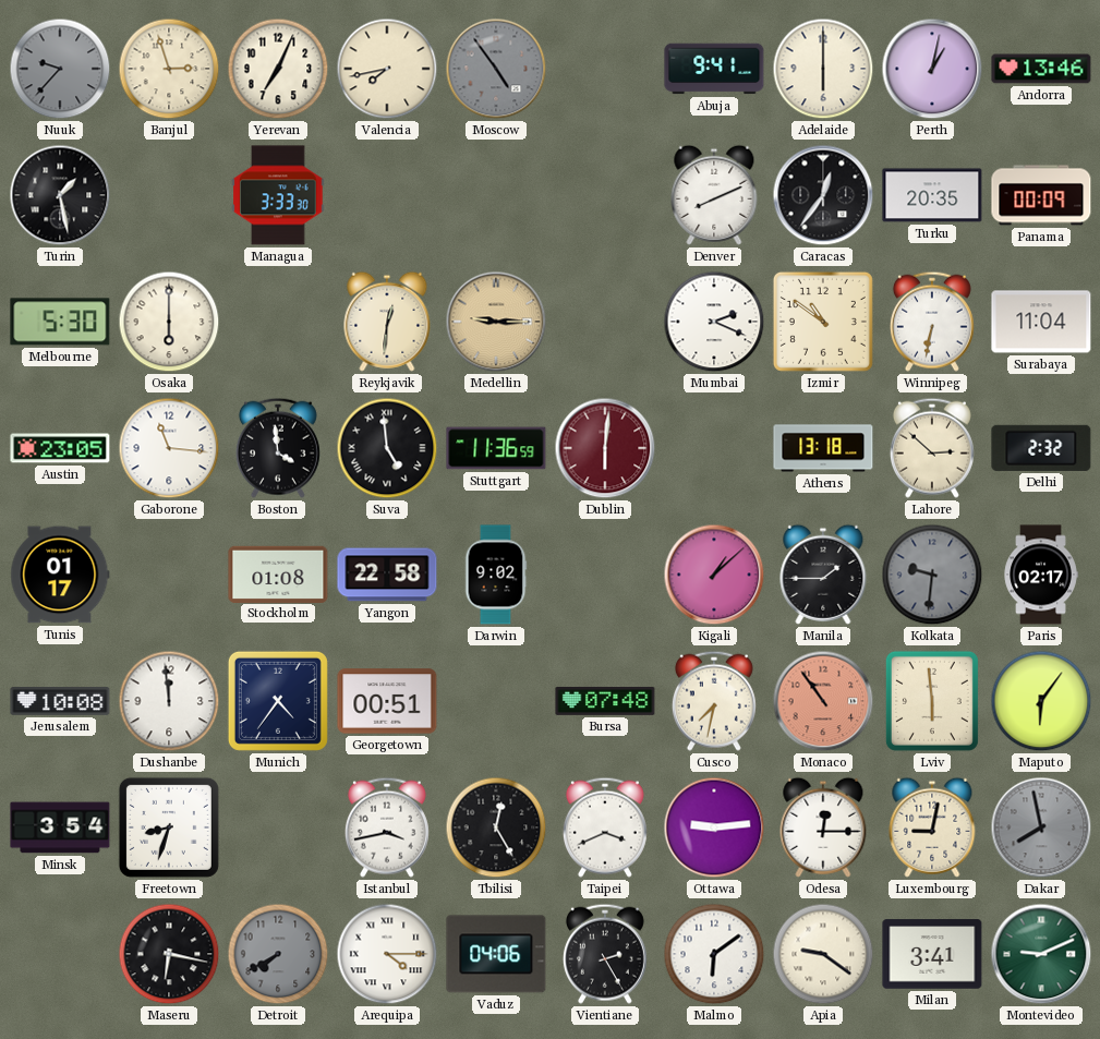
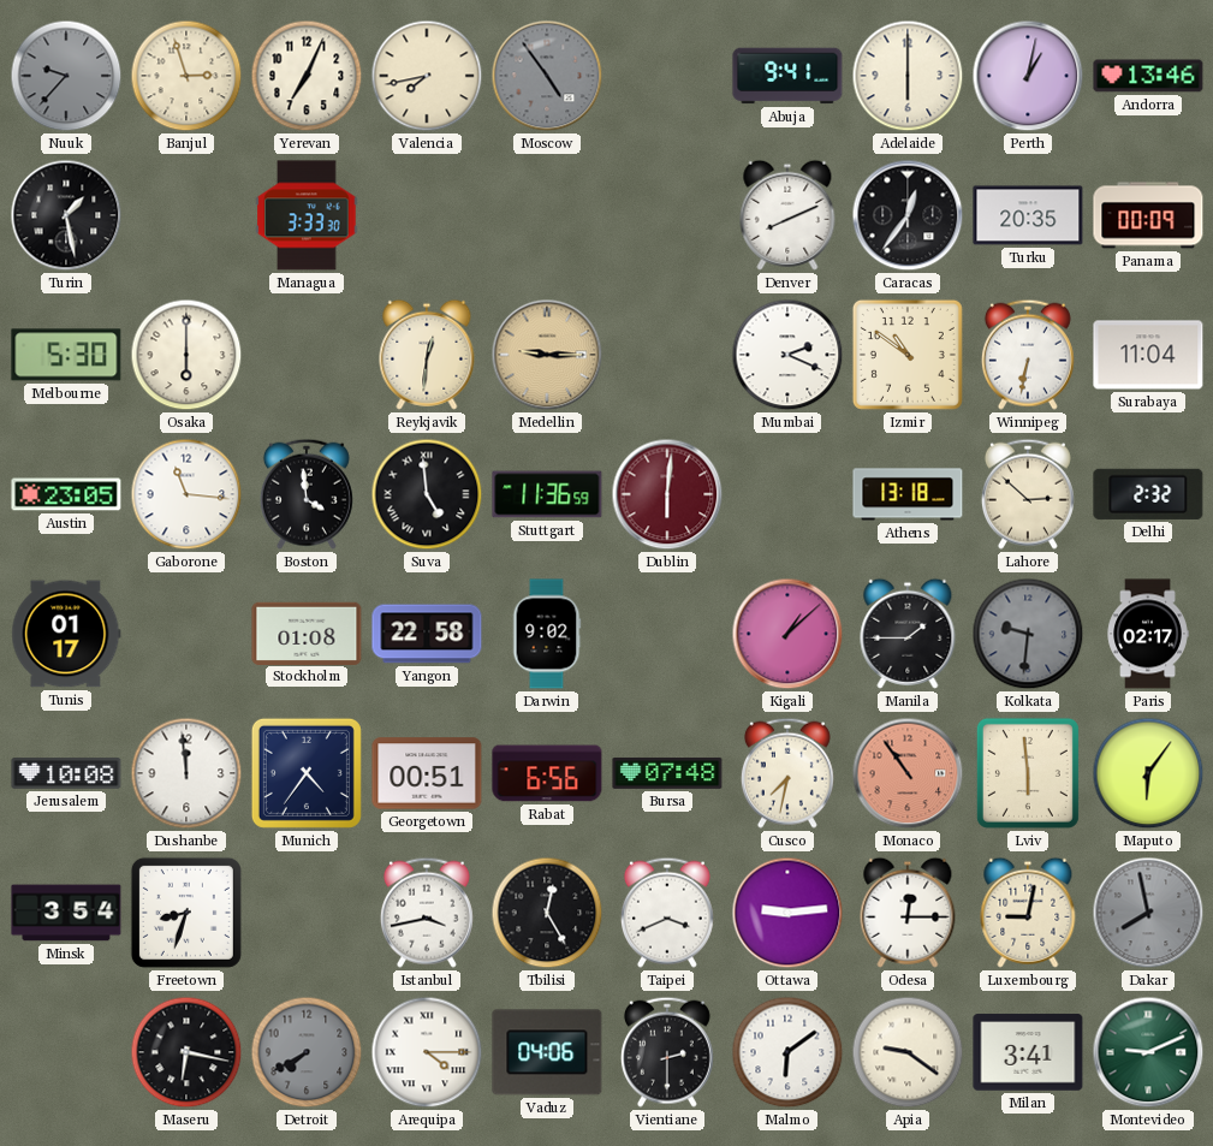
Rabat: none -> 6:56 (547, 773)
Vientiane: 2:25 -> 2:30 (667, 1052)
